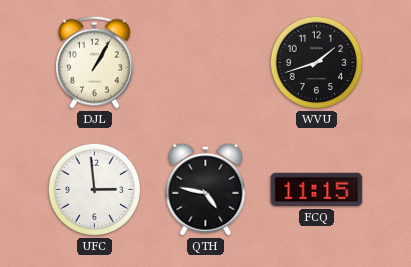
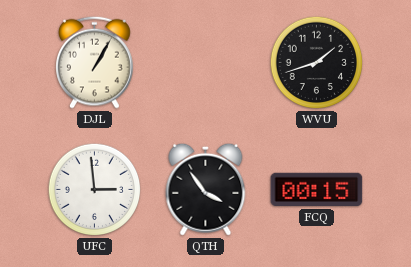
QTH: 4:47 -> 3:54 (206, 189)
FCQ: 11:15 -> 00:15 (317, 190)
